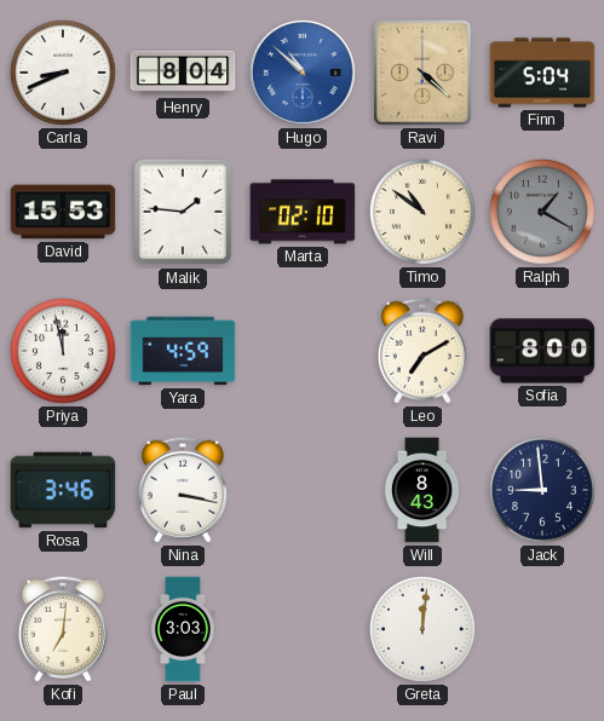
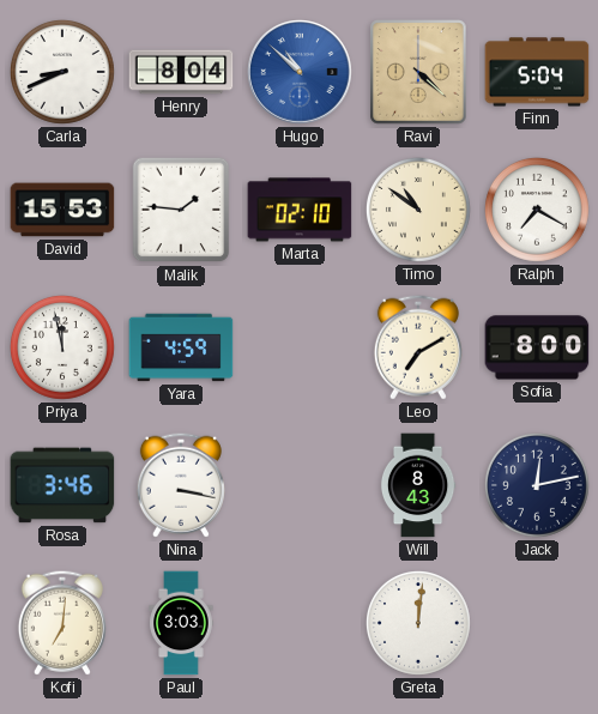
Ralph: 1:20 -> 7:20 (538, 211)
Ralph dial: grey -> white (538, 211)
Jack: 8:59 -> 12:13 (538, 486)
